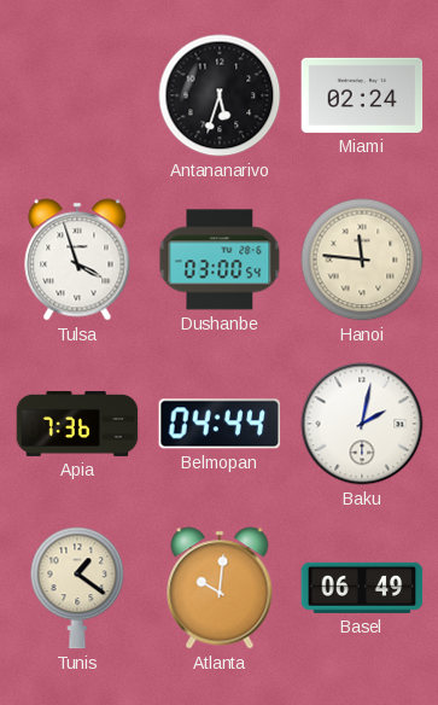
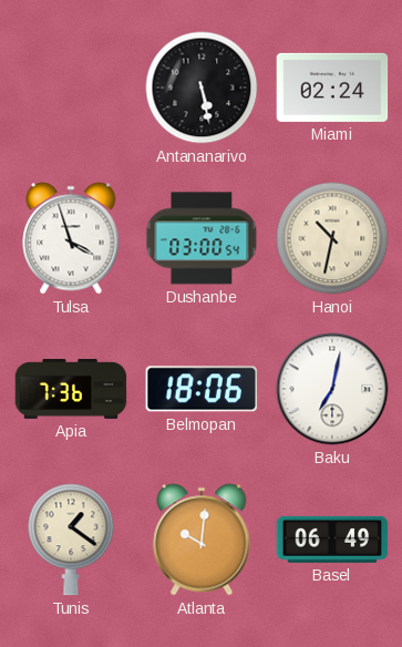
Antananarivo: 5:33 -> 5:28 (202, 88)
Hanoi: 11:46 -> 10:32 (332, 238)
Belmopan: 04:44 -> 18:06 (202, 389)
Baku: 2:02 -> 7:02 (332, 389)
